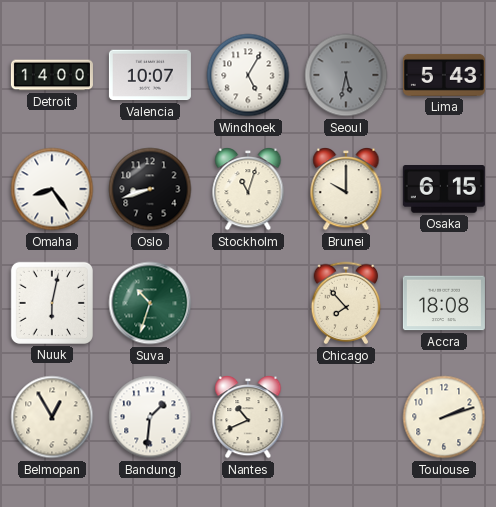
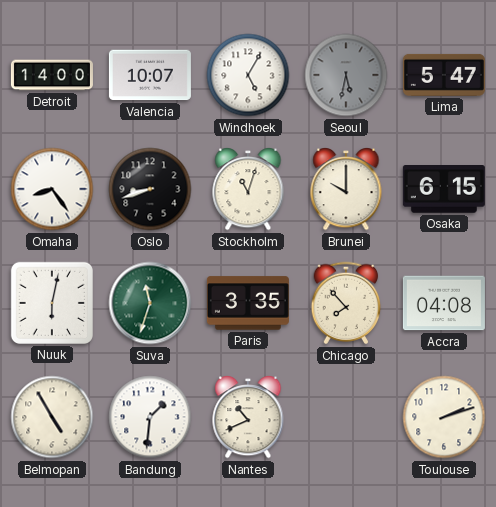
Lima: 5:43 -> 5:47 (444, 75)
Suva: 10:33 -> 11:33 (150, 303)
Paris: none -> 3:35 (248, 303)
Accra: 18:08 -> 04:08 (444, 303)
Belmopan: 12:55 -> 4:55 (52, 417)
